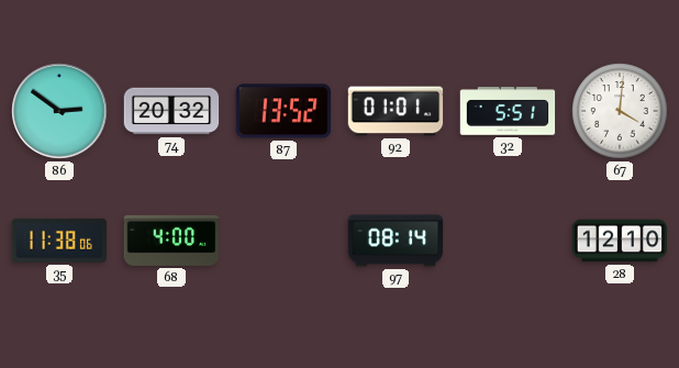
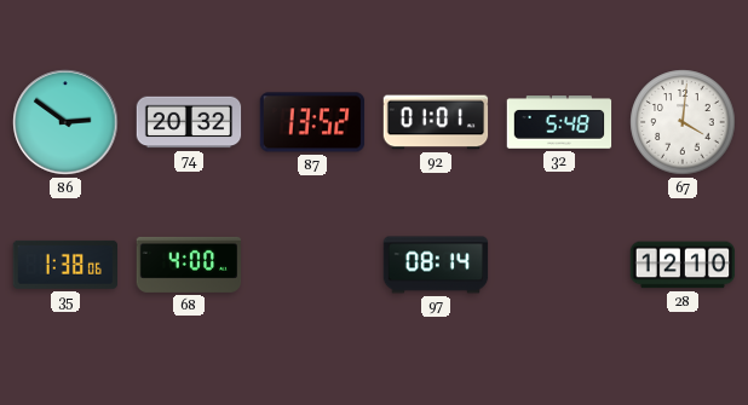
32: 5:51 -> 5:48 (559, 122)
35: 11:38 -> 1:38 (64, 265)
